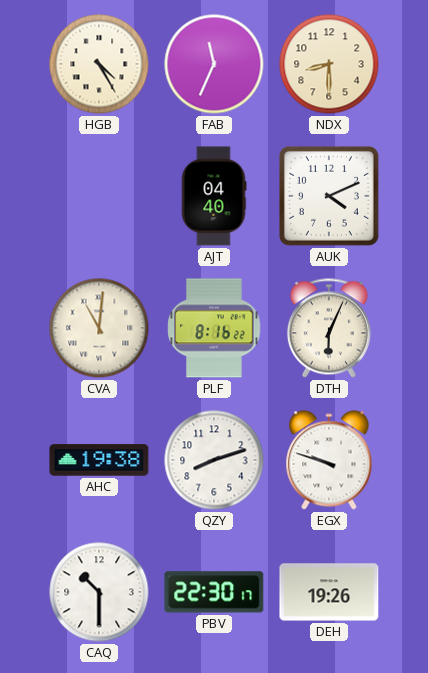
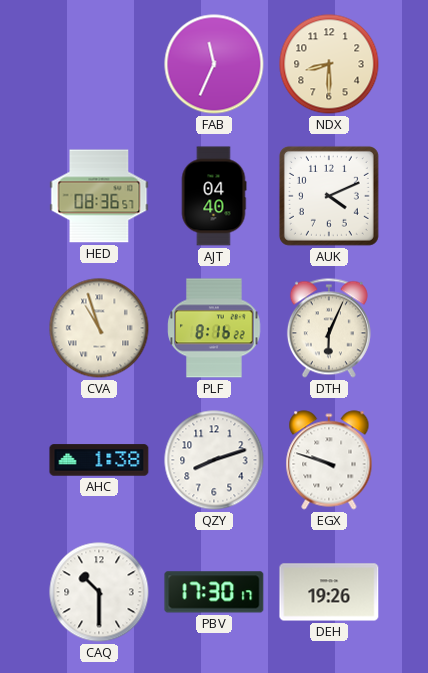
HGB: 4:25 -> none (99, 64)
HED: none -> 08:36 (99, 196)
CVA: 11:01 -> 10:57 (99, 328)
AHC: 19:38 -> 1:38 (99, 460)
PBV: 22:30 -> 17:30 (214, 592)
